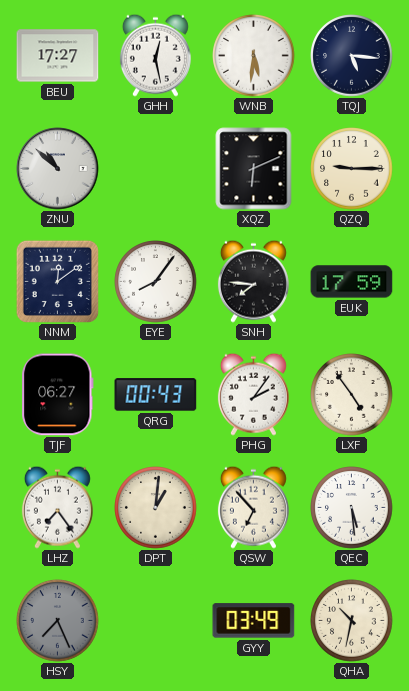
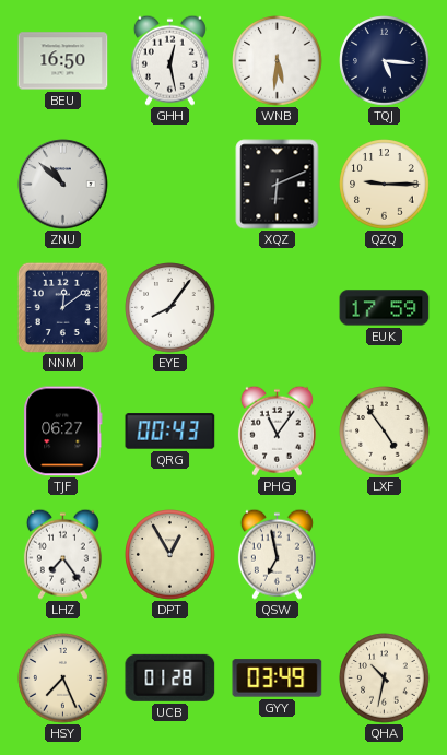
BEU: 17:27 -> 16:50 (63, 61)
SNH: 7:46 -> none (253, 281)
PHG: 2:06 -> 11:06 (277, 430)
DPT: 1:01 -> 12:55 (170, 555)
QSW: 6:53 -> 6:58 (277, 554)
QEC: 5:29 -> none (352, 508)
HSY dial: grey -> cream (63, 679)
UCB: none -> 01:28 (170, 677)
